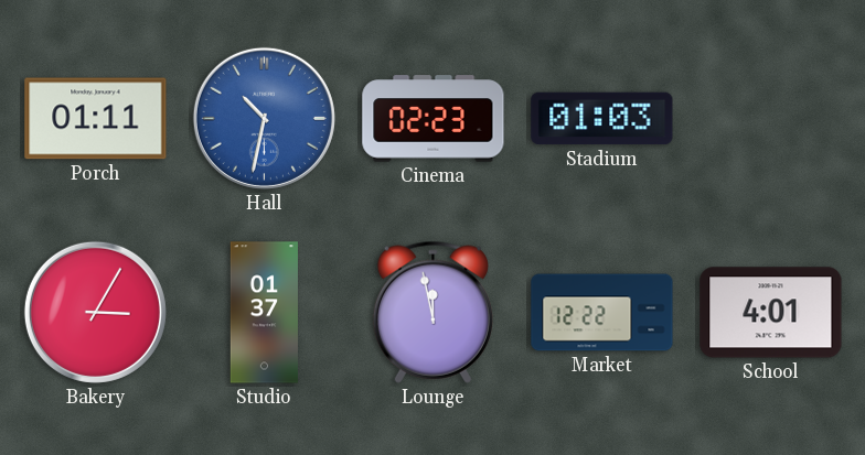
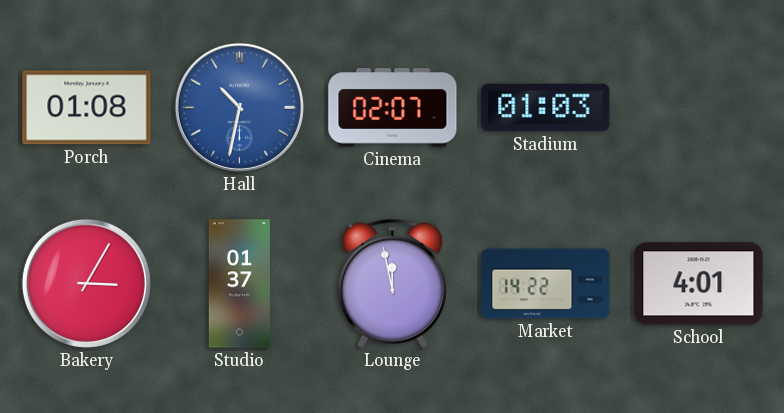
Porch: 01:11 -> 01:08 (87, 108)
Cinema: 02:23 -> 02:07 (393, 108)
Market: 12:22 -> 14:22 (546, 284)
